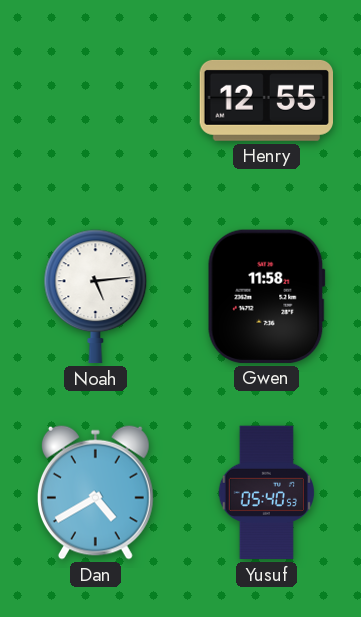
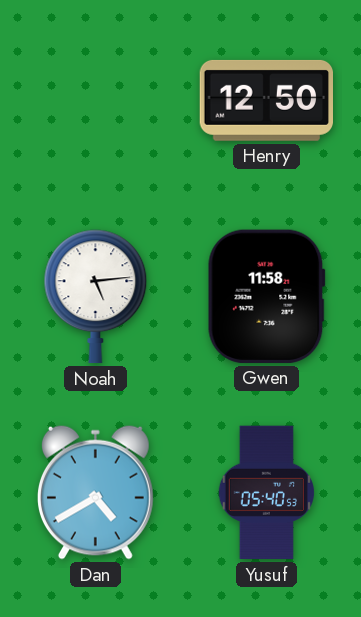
Henry: 12:55 -> 12:50 (267, 100)
